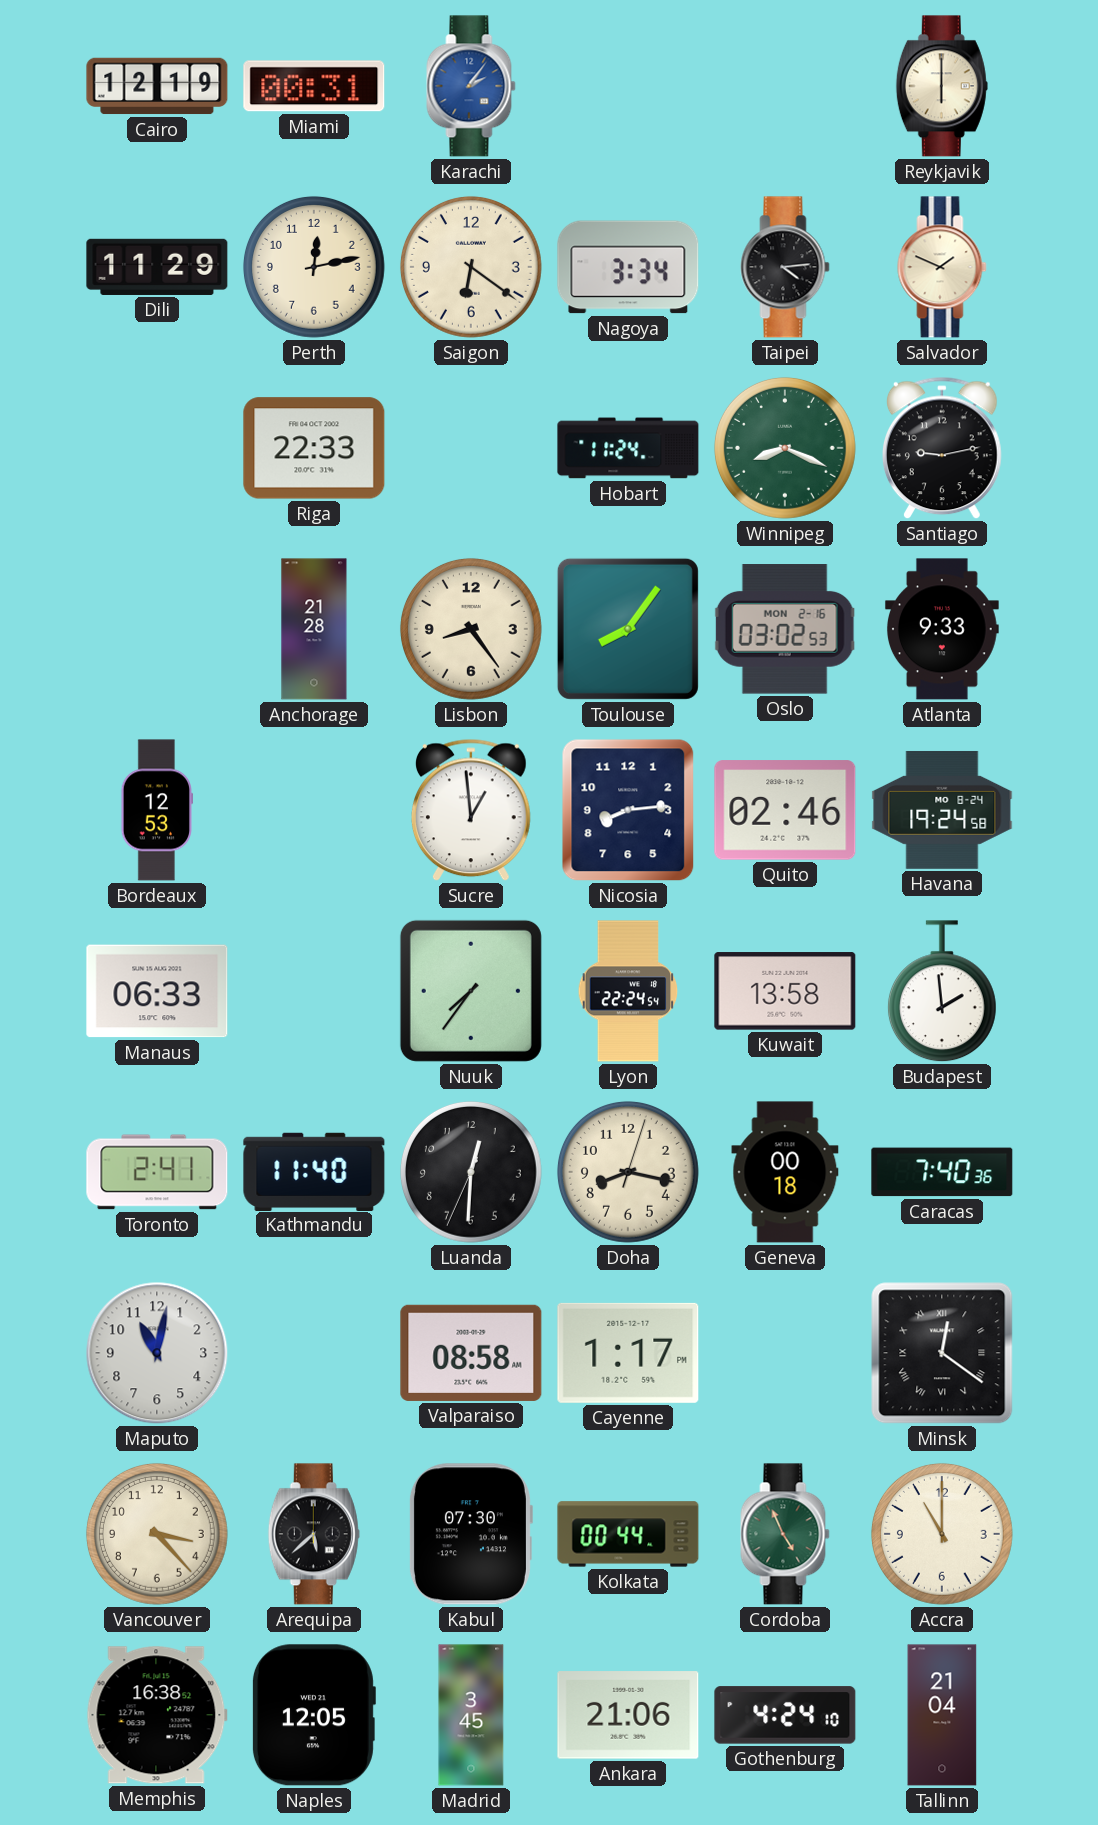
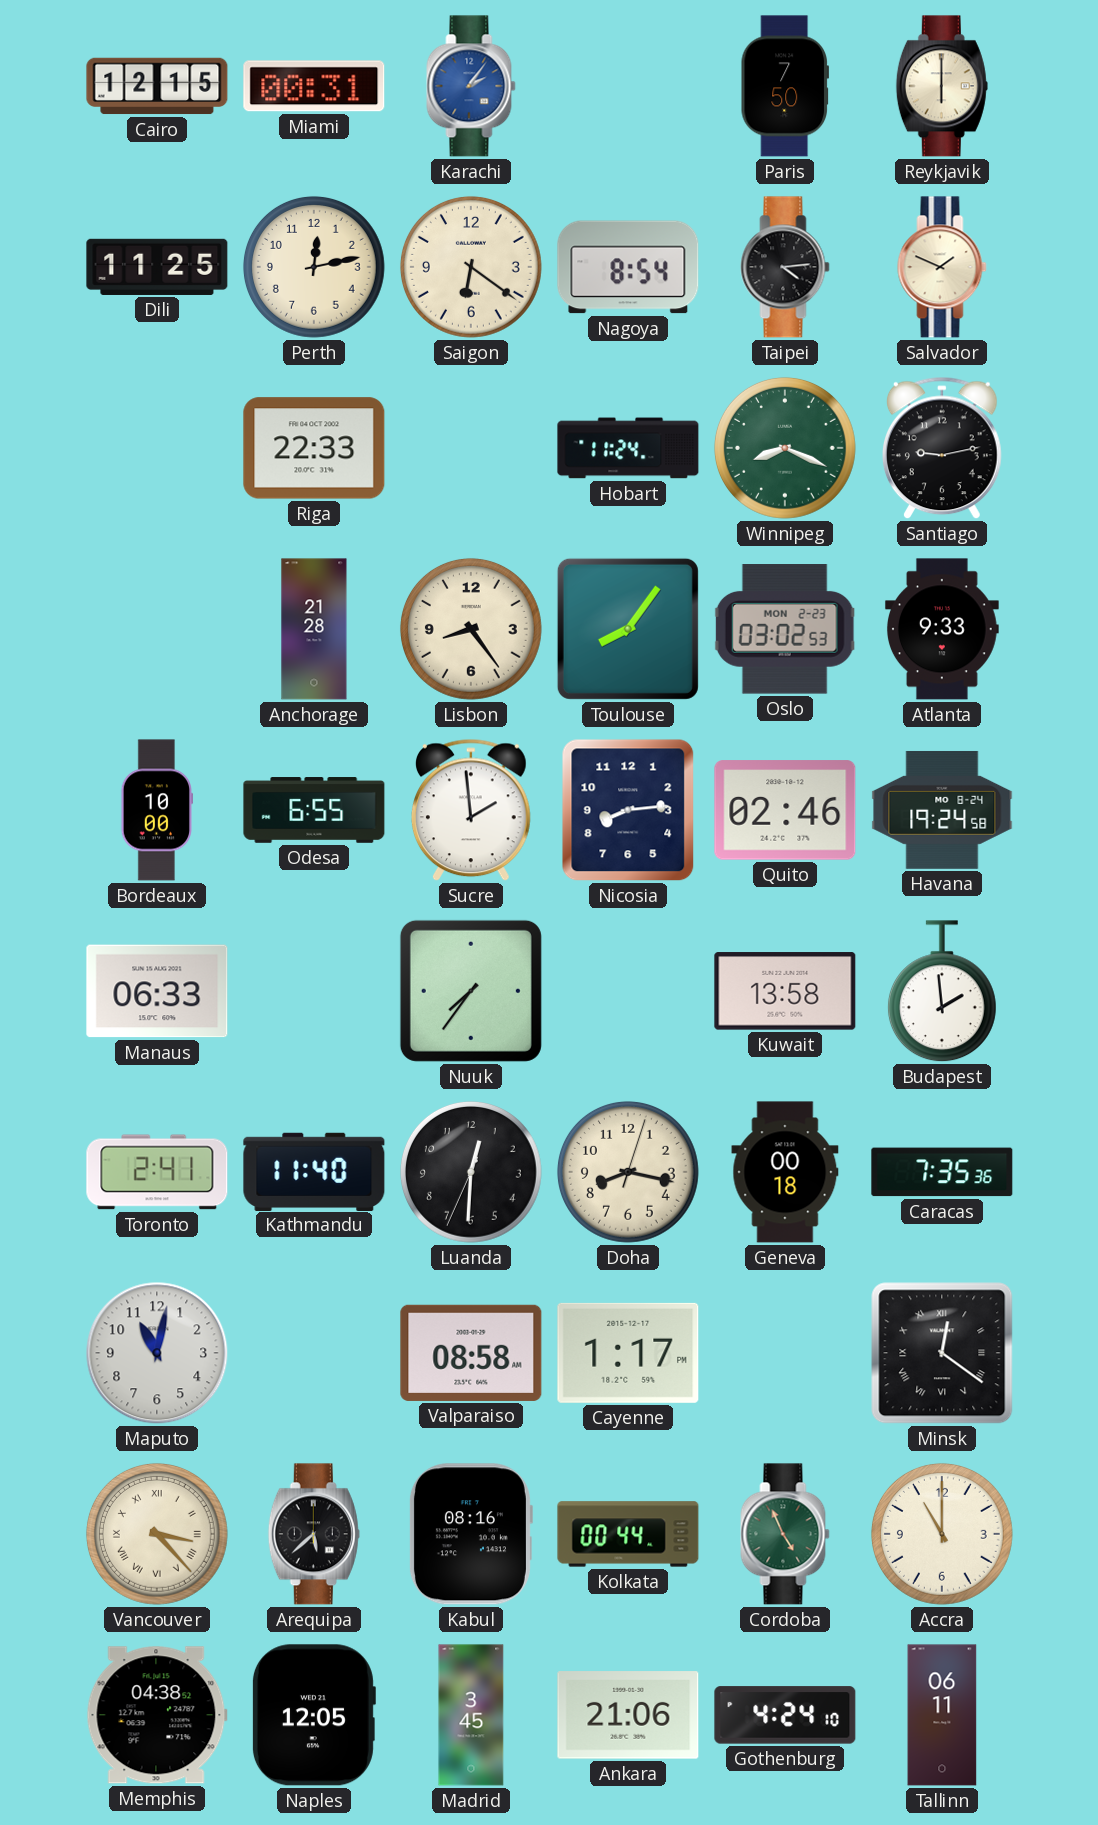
Cairo: 12:19 -> 12:15 (157, 86)
Paris: none -> 7:50 (784, 86)
Dili: 11:29 -> 11:25 (157, 267)
Nagoya: 3:34 -> 8:54 (628, 267)
Oslo date: MON 2-16 -> MON 2-23 (785, 629)
Bordeaux: 12:53 -> 10:00 (157, 810)
Odesa: none -> 6:55 (314, 810)
Sucre: 12:59 -> 1:59 (471, 810)
Lyon: 22:24 -> none (628, 991)
Caracas: 7:40 -> 7:35 (942, 1172)
Vancouver numerals: Arabic -> Roman (157, 1534)
Kabul: 07:30 -> 08:16 (470, 1534)
Memphis: 16:38 -> 04:38 (157, 1715)
Tallinn: 21:04 -> 06:11 (942, 1715)
